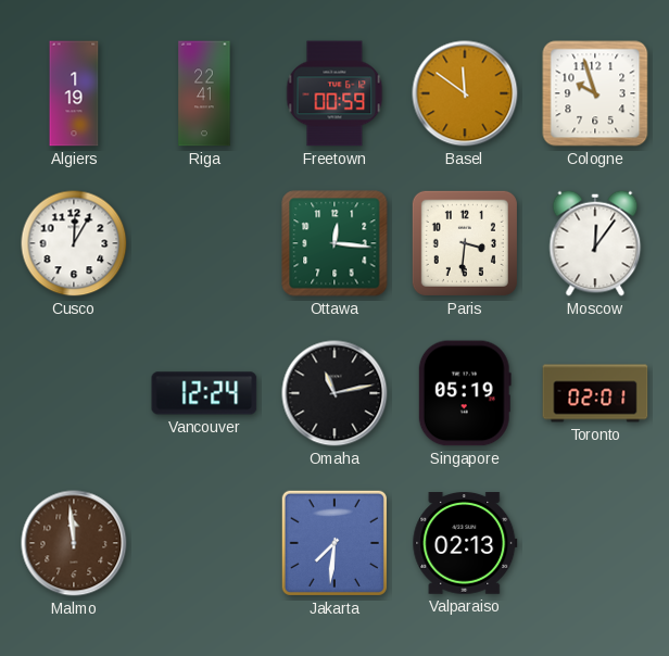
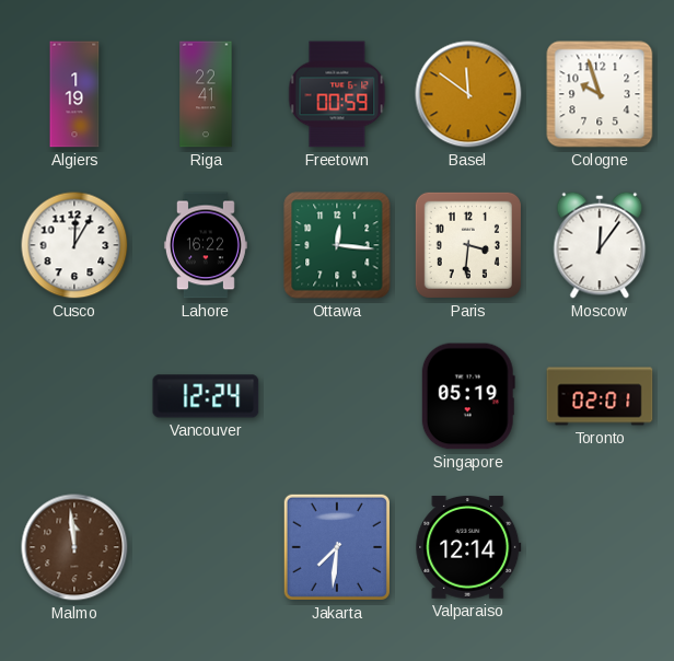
Lahore: none -> 16:22 (206, 245)
Omaha: 11:13 -> none (335, 393)
Valparaiso: 02:13 -> 12:14 (468, 548)
